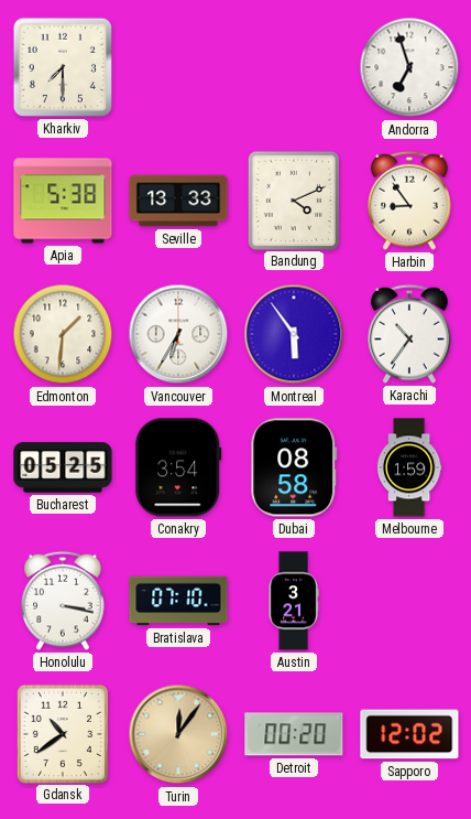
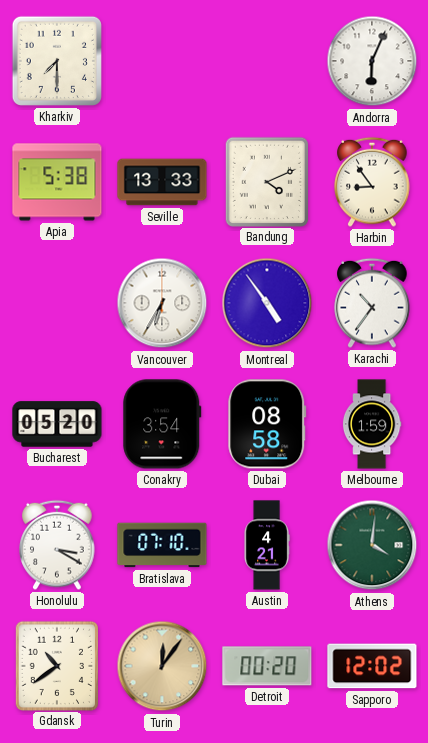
Andorra: 6:57 -> 6:04 (372, 61)
Edmonton: 1:31 -> none (63, 334)
Montreal: 5:54 -> 4:54 (267, 303)
Bucharest: 05:25 -> 05:20 (57, 424)
Honolulu: 3:17 -> 3:20 (57, 545)
Austin: 3:21 -> 4:21 (267, 545)
Athens: none -> 4:01 (372, 545)
